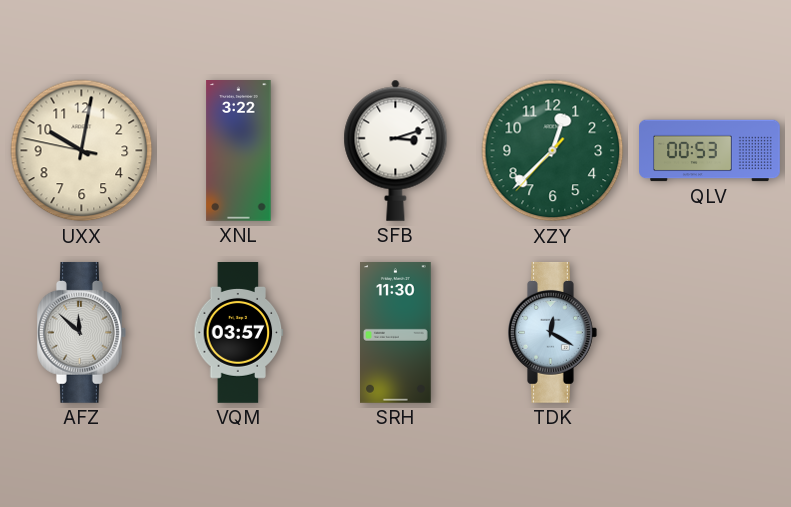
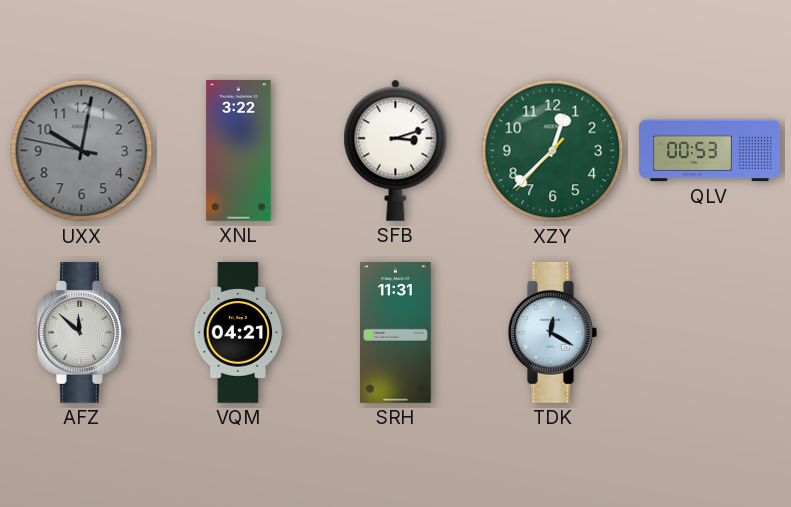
UXX dial: cream -> grey (82, 151)
VQM: 03:57 -> 04:21 (239, 333)
SRH: 11:30 -> 11:31 (396, 333)
